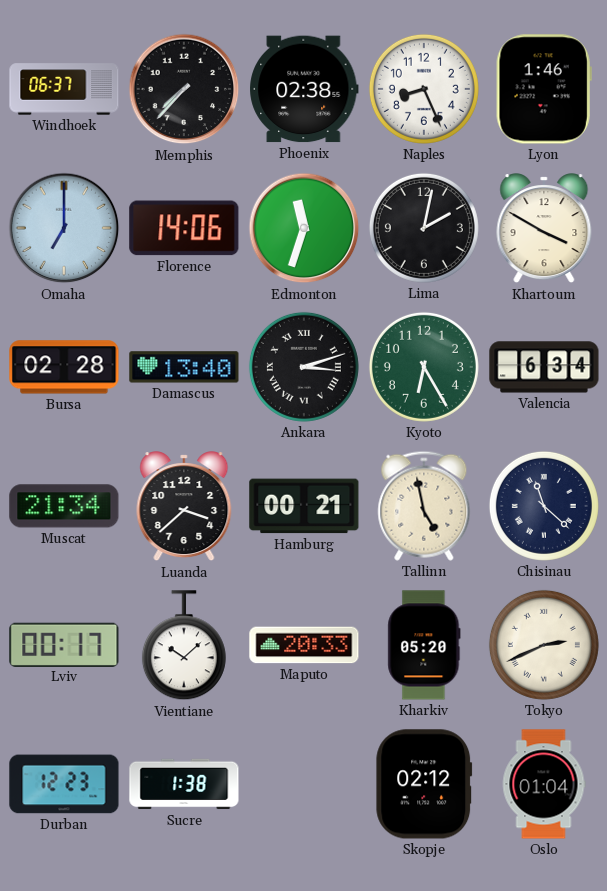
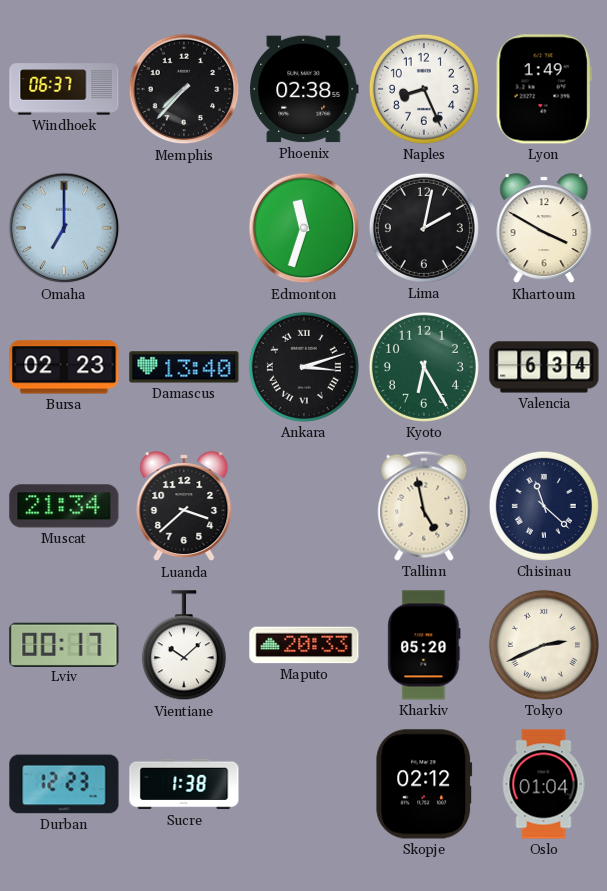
Lyon: 1:46 -> 1:49 (544, 89)
Florence: 14:06 -> none (184, 228)
Bursa: 02:28 -> 02:23 (64, 367)
Hamburg: 00:21 -> none (304, 506)
